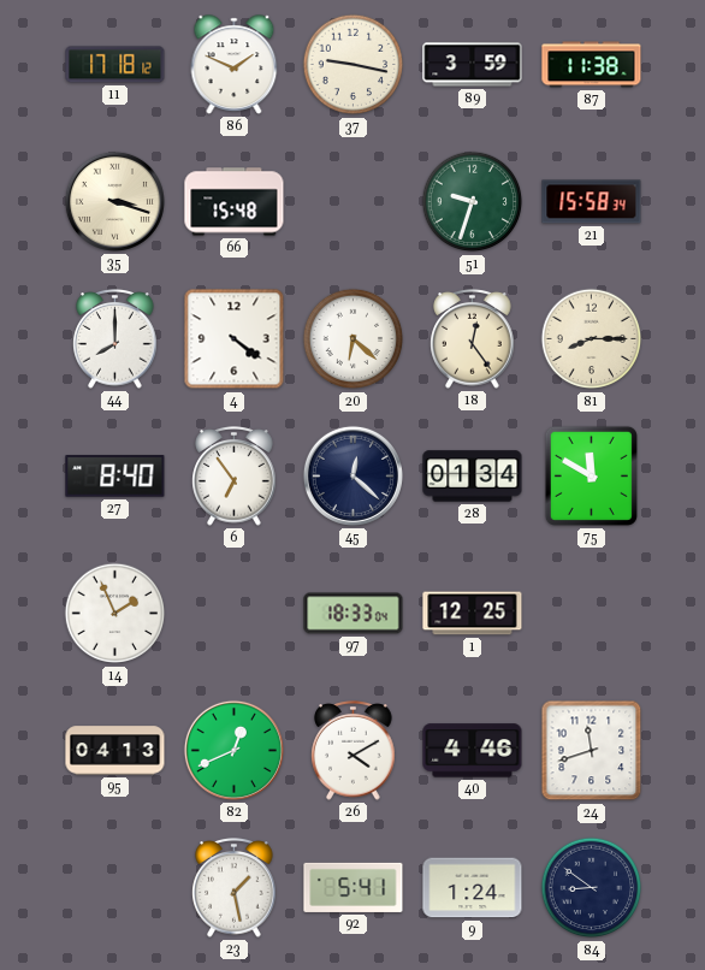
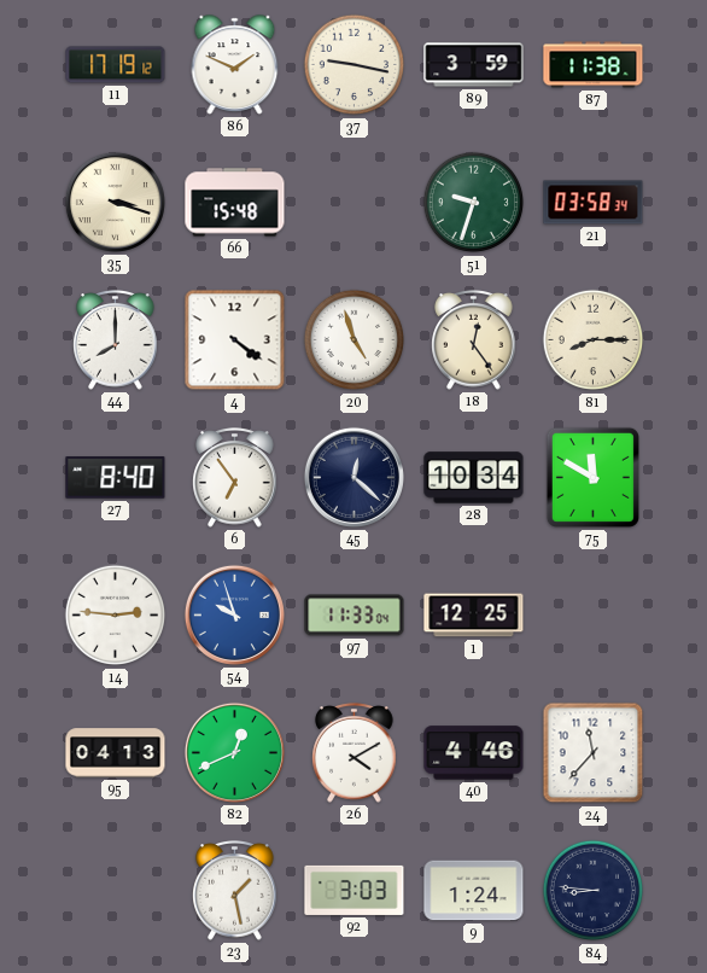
11: 17:18 -> 17:19 (116, 65)
21: 15:58 -> 03:58 (594, 203)
20: 6:22 -> 4:57 (355, 340)
28: 01:34 -> 10:34 (474, 478)
14: 1:56 -> 2:46 (116, 616)
54: none -> 9:57 (234, 614)
97: 18:33 -> 11:33 (355, 616)
24: 11:42 -> 11:37 (594, 753)
92: 5:41 -> 3:03 (355, 890)
84: 8:51 -> 8:46 (594, 891)
